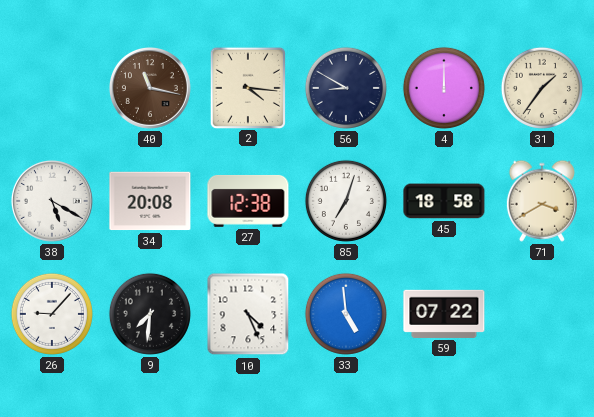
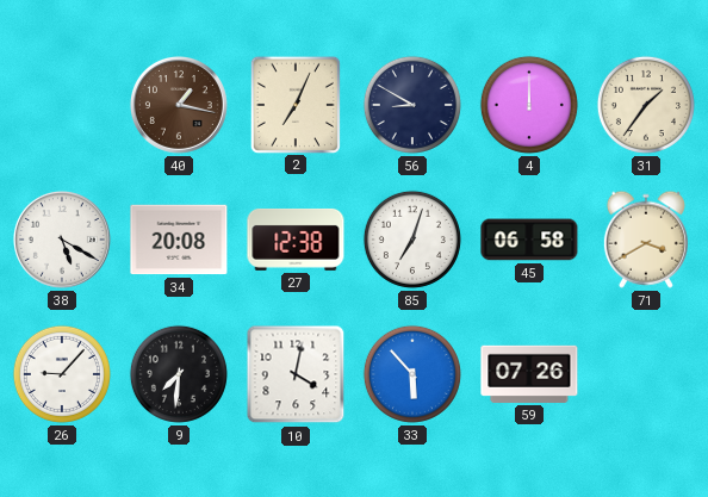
40: 11:17 -> 1:17 (179, 105)
2: 4:16 -> 7:04 (296, 104)
45: 18:58 -> 06:58 (529, 240)
10: 4:26 -> 4:02 (296, 374)
33: 4:59 -> 5:53 (412, 374)
59: 07:22 -> 07:26 (529, 374)
